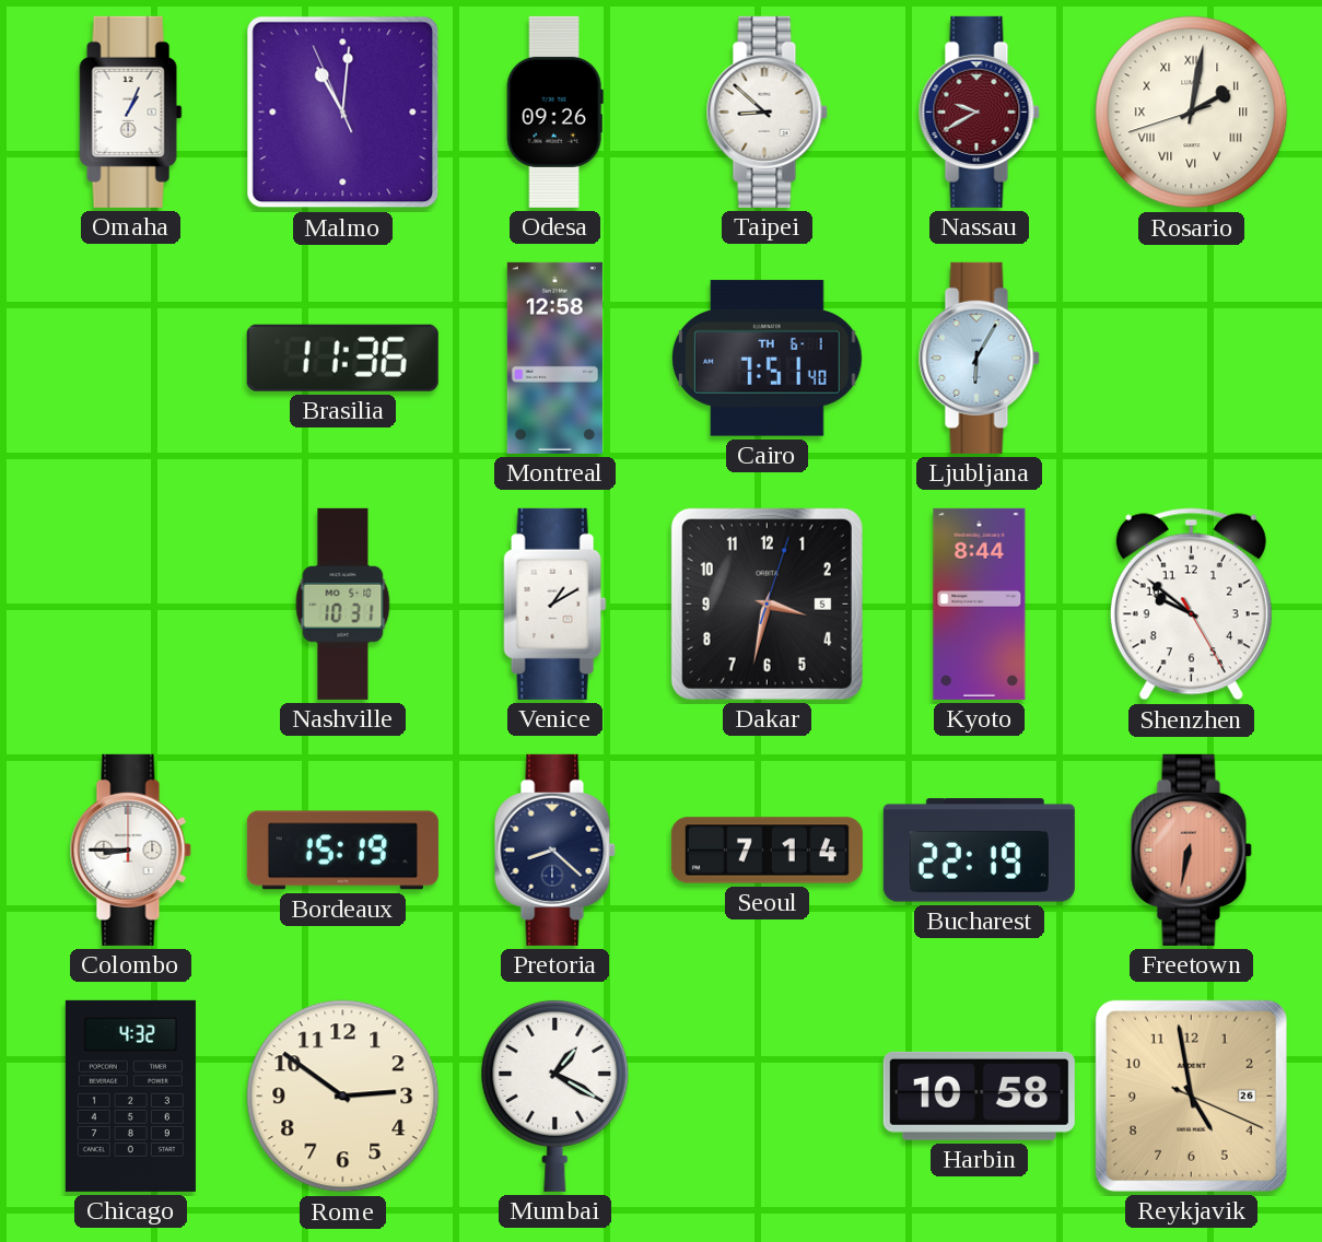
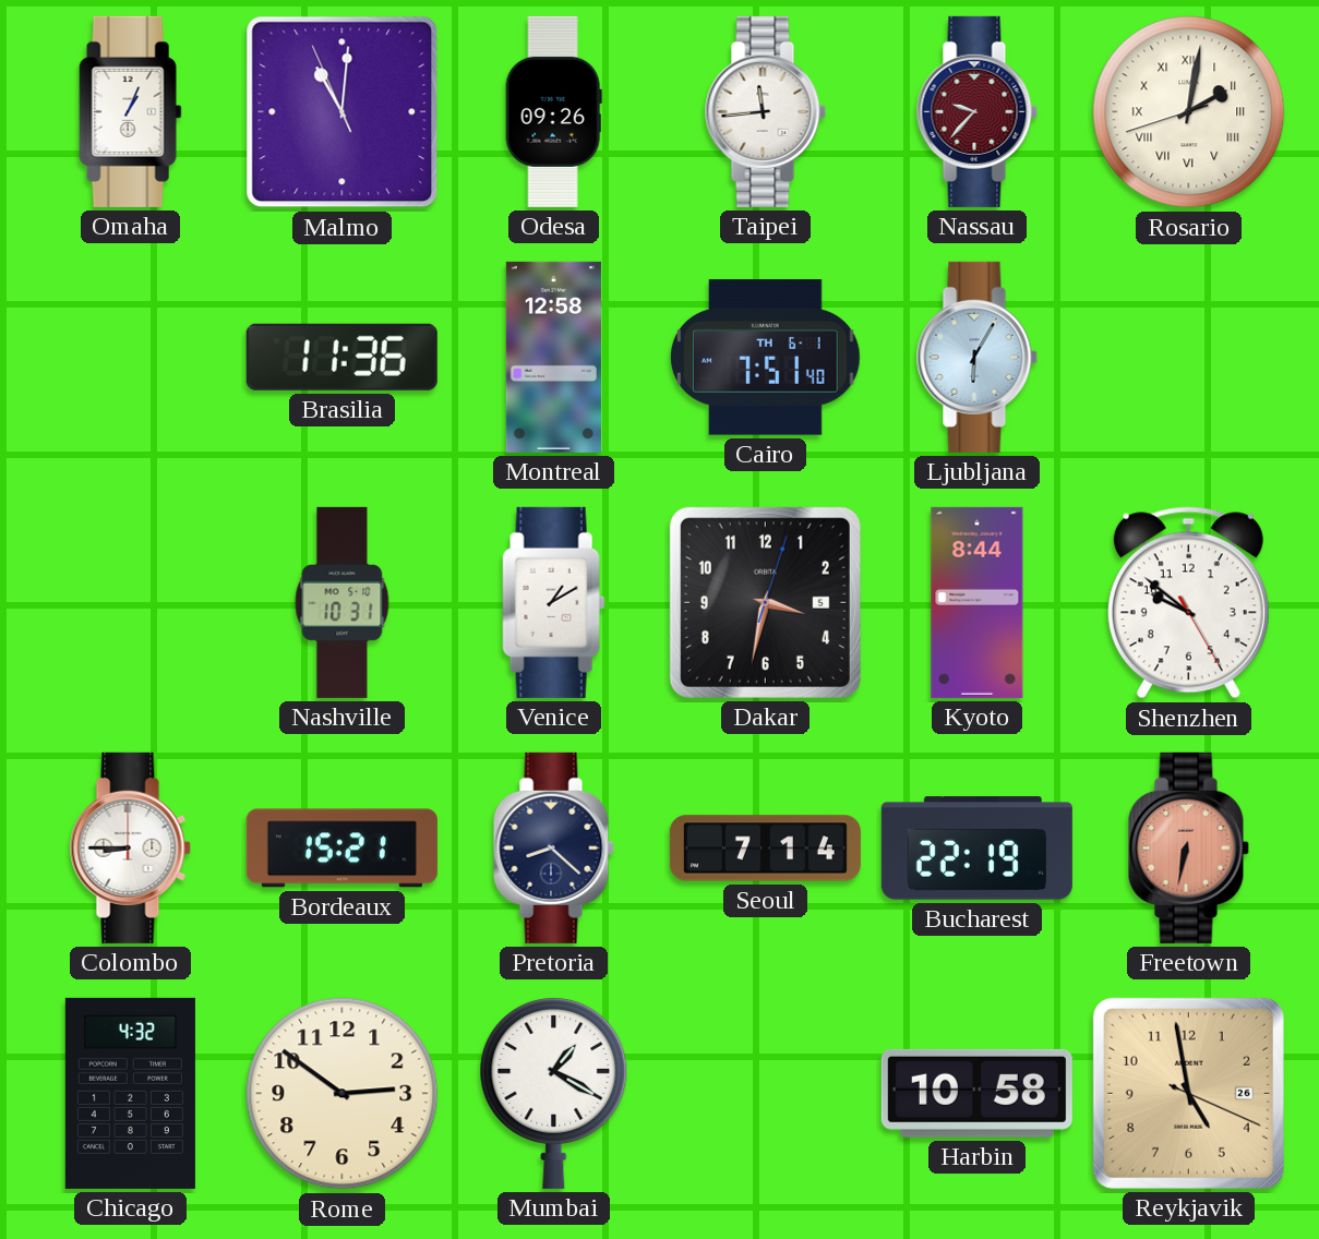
Taipei: 8:52 -> 11:44 (765, 111)
Nassau: 9:40 -> 9:37 (976, 111)
Bordeaux: 15:19 -> 15:21 (341, 849)
